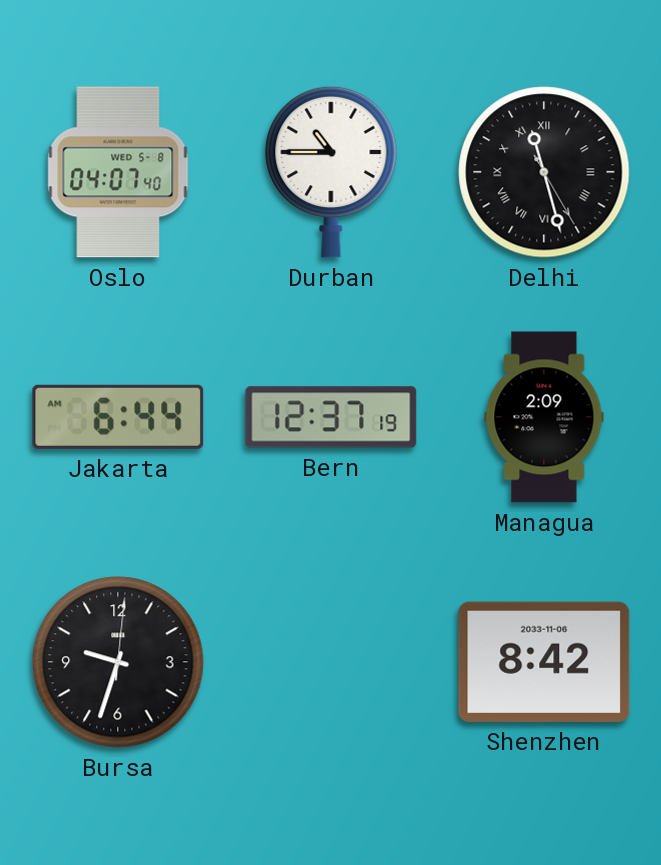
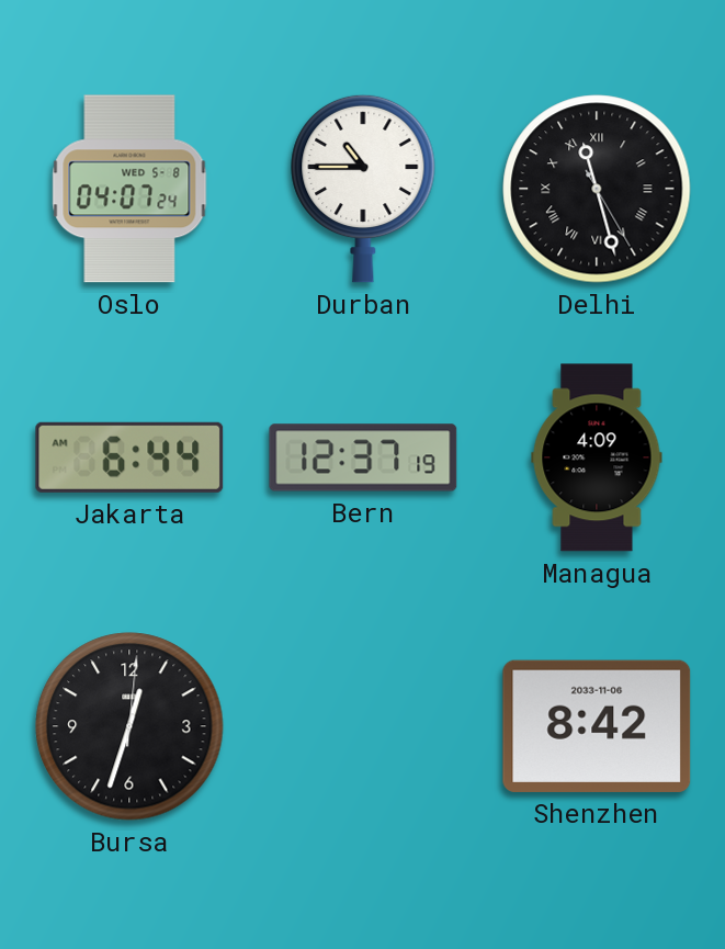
Oslo: 04:07:40 -> 04:07:24 (129, 189)
Managua: 2:09 -> 4:09 (597, 457)
Bursa: 9:33 -> 12:33 (129, 726)
